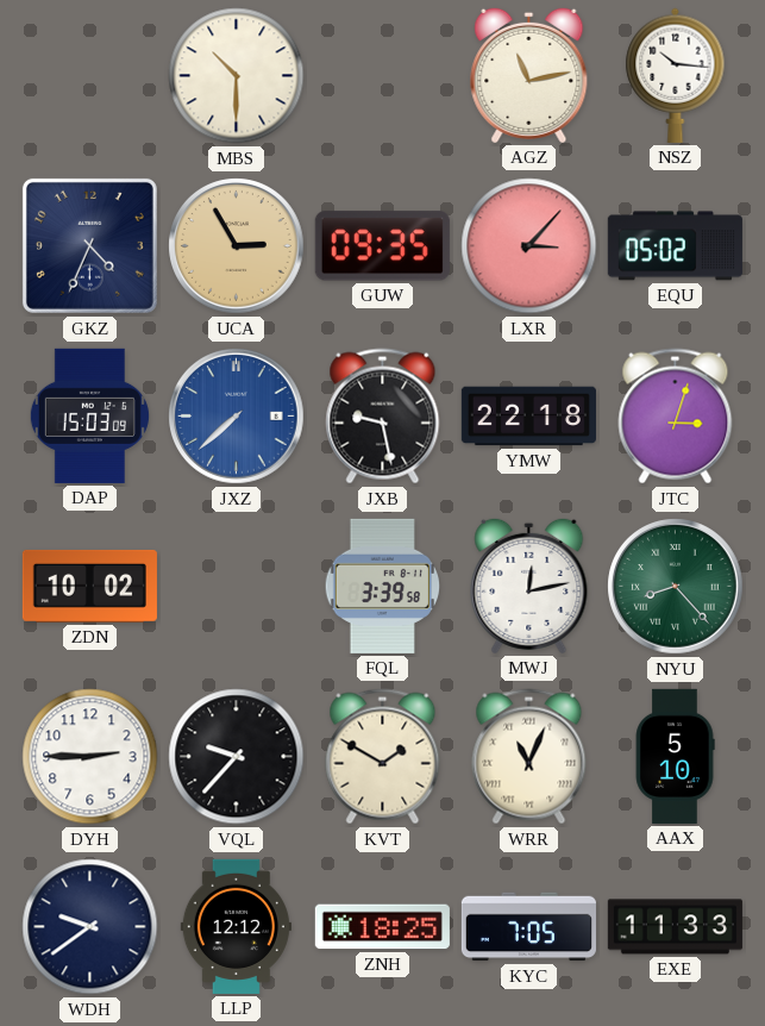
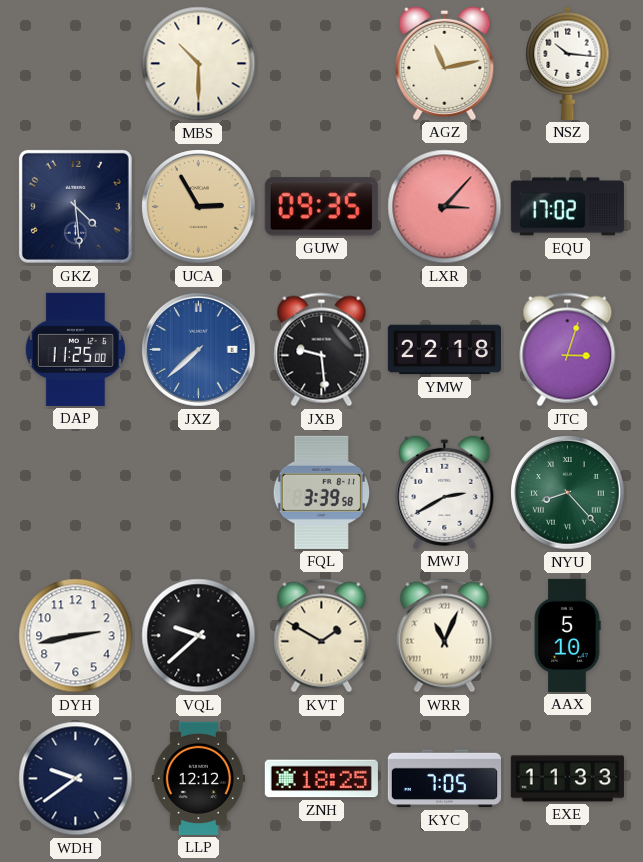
GKZ: 4:34 -> 4:29 (75, 206)
EQU: 05:02 -> 17:02 (567, 207)
DAP: 15:03 -> 11:25 (75, 349)
JXB: 9:28 -> 9:29 (322, 350)
ZDN: 10:02 -> none (89, 586)
MWJ: 12:13 -> 2:40 (445, 492)
DYH: 2:45 -> 2:43 (76, 636)
VQL: 9:37 -> 9:38 (199, 636)
